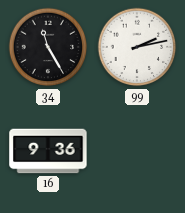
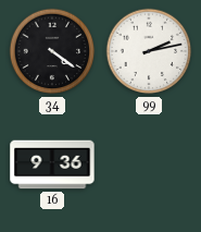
34: 11:25 -> 4:21 (52, 51)
